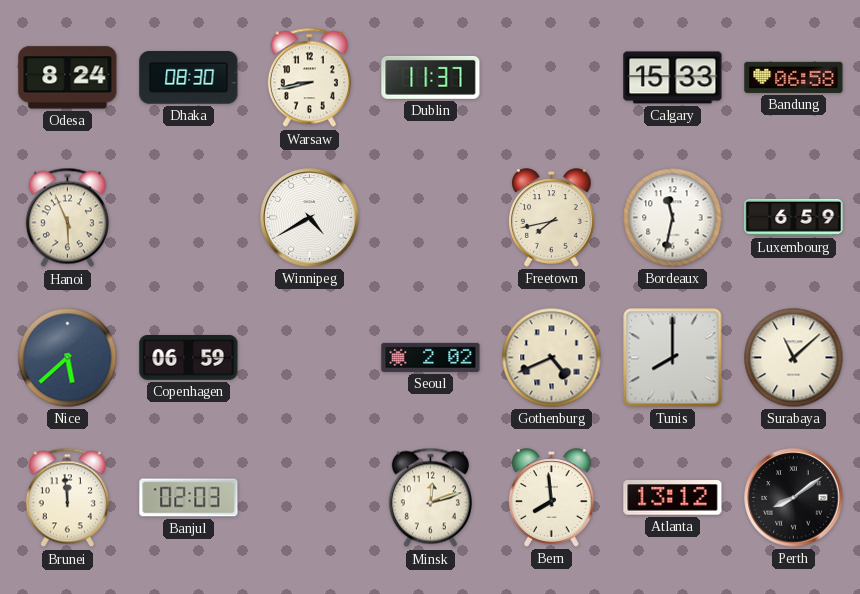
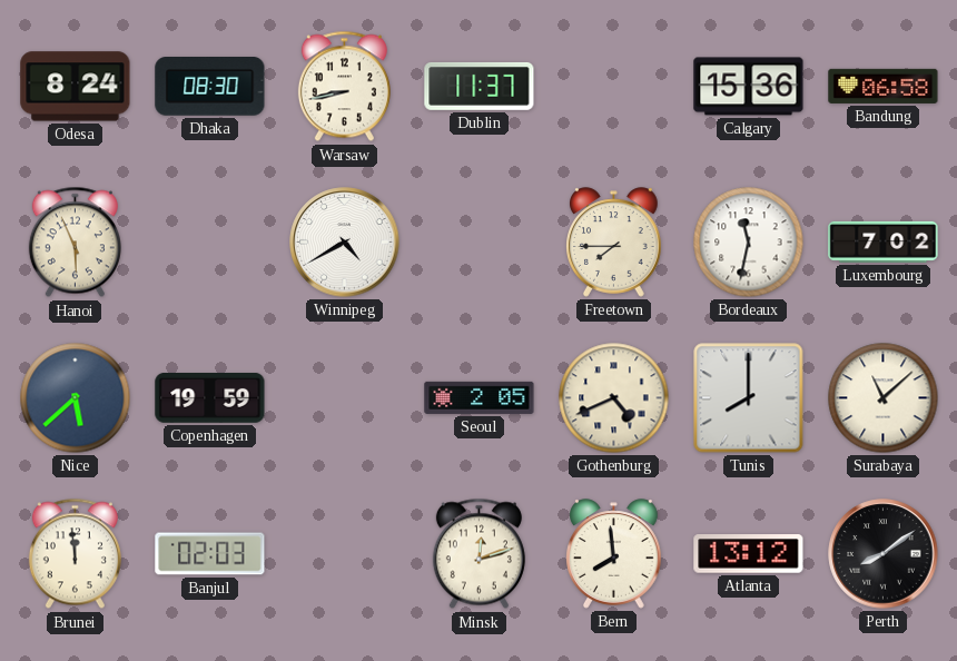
Calgary: 15:33 -> 15:36 (749, 87)
Freetown: 7:43 -> 7:45 (614, 243)
Luxembourg: 6:59 -> 7:02 (884, 241)
Copenhagen: 06:59 -> 19:59 (210, 398)
Seoul: 2:02 -> 2:05 (480, 397)
